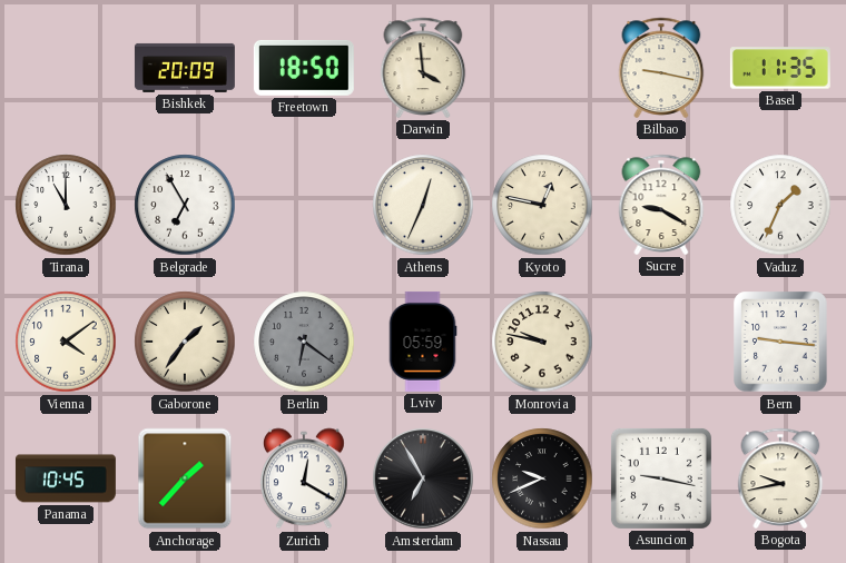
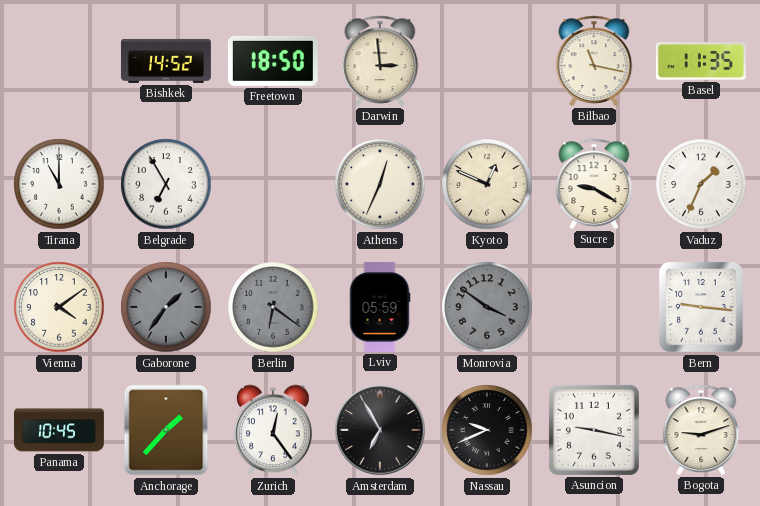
Bishkek: 20:09 -> 14:52 (166, 61)
Darwin: 3:59 -> 2:59 (380, 61)
Bilbao: 9:17 -> 11:17 (594, 61)
Kyoto: 12:47 -> 12:49 (487, 184)
Gaborone dial: cream -> grey (166, 307)
Monrovia: 9:47 -> 3:51 (487, 307)
Monrovia dial: cream -> grey (487, 307)
Zurich: 12:20 -> 12:24 (273, 430)
Bogota: 9:43 -> 9:12 (701, 430)
